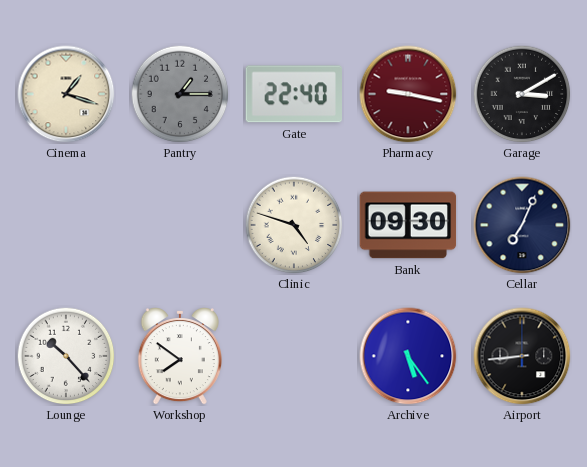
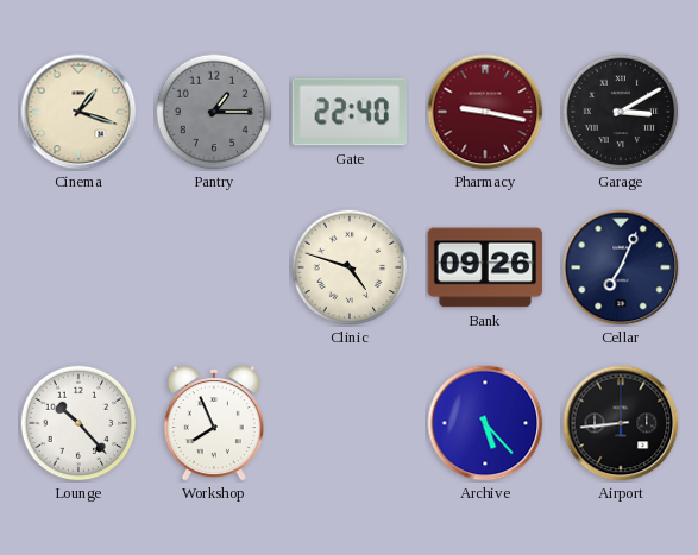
Bank: 09:30 -> 09:26 (485, 267)
Workshop: 7:51 -> 7:56 (214, 424)
Archive: 5:24 -> 5:23 (485, 423)
